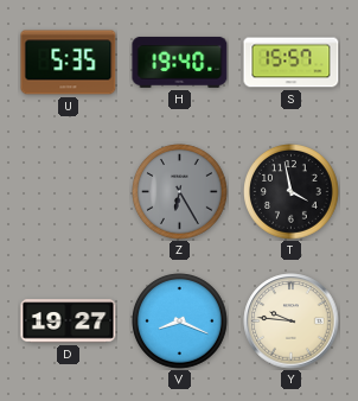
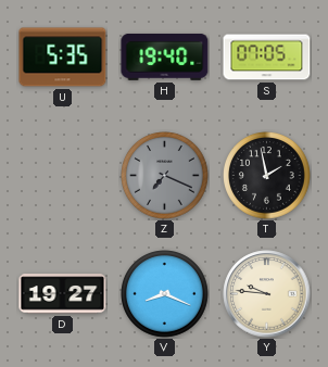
S: 15:57 -> 07:05 (267, 58)
Z: 6:25 -> 7:19 (165, 176)
T: 3:58 -> 1:58 (267, 176)
